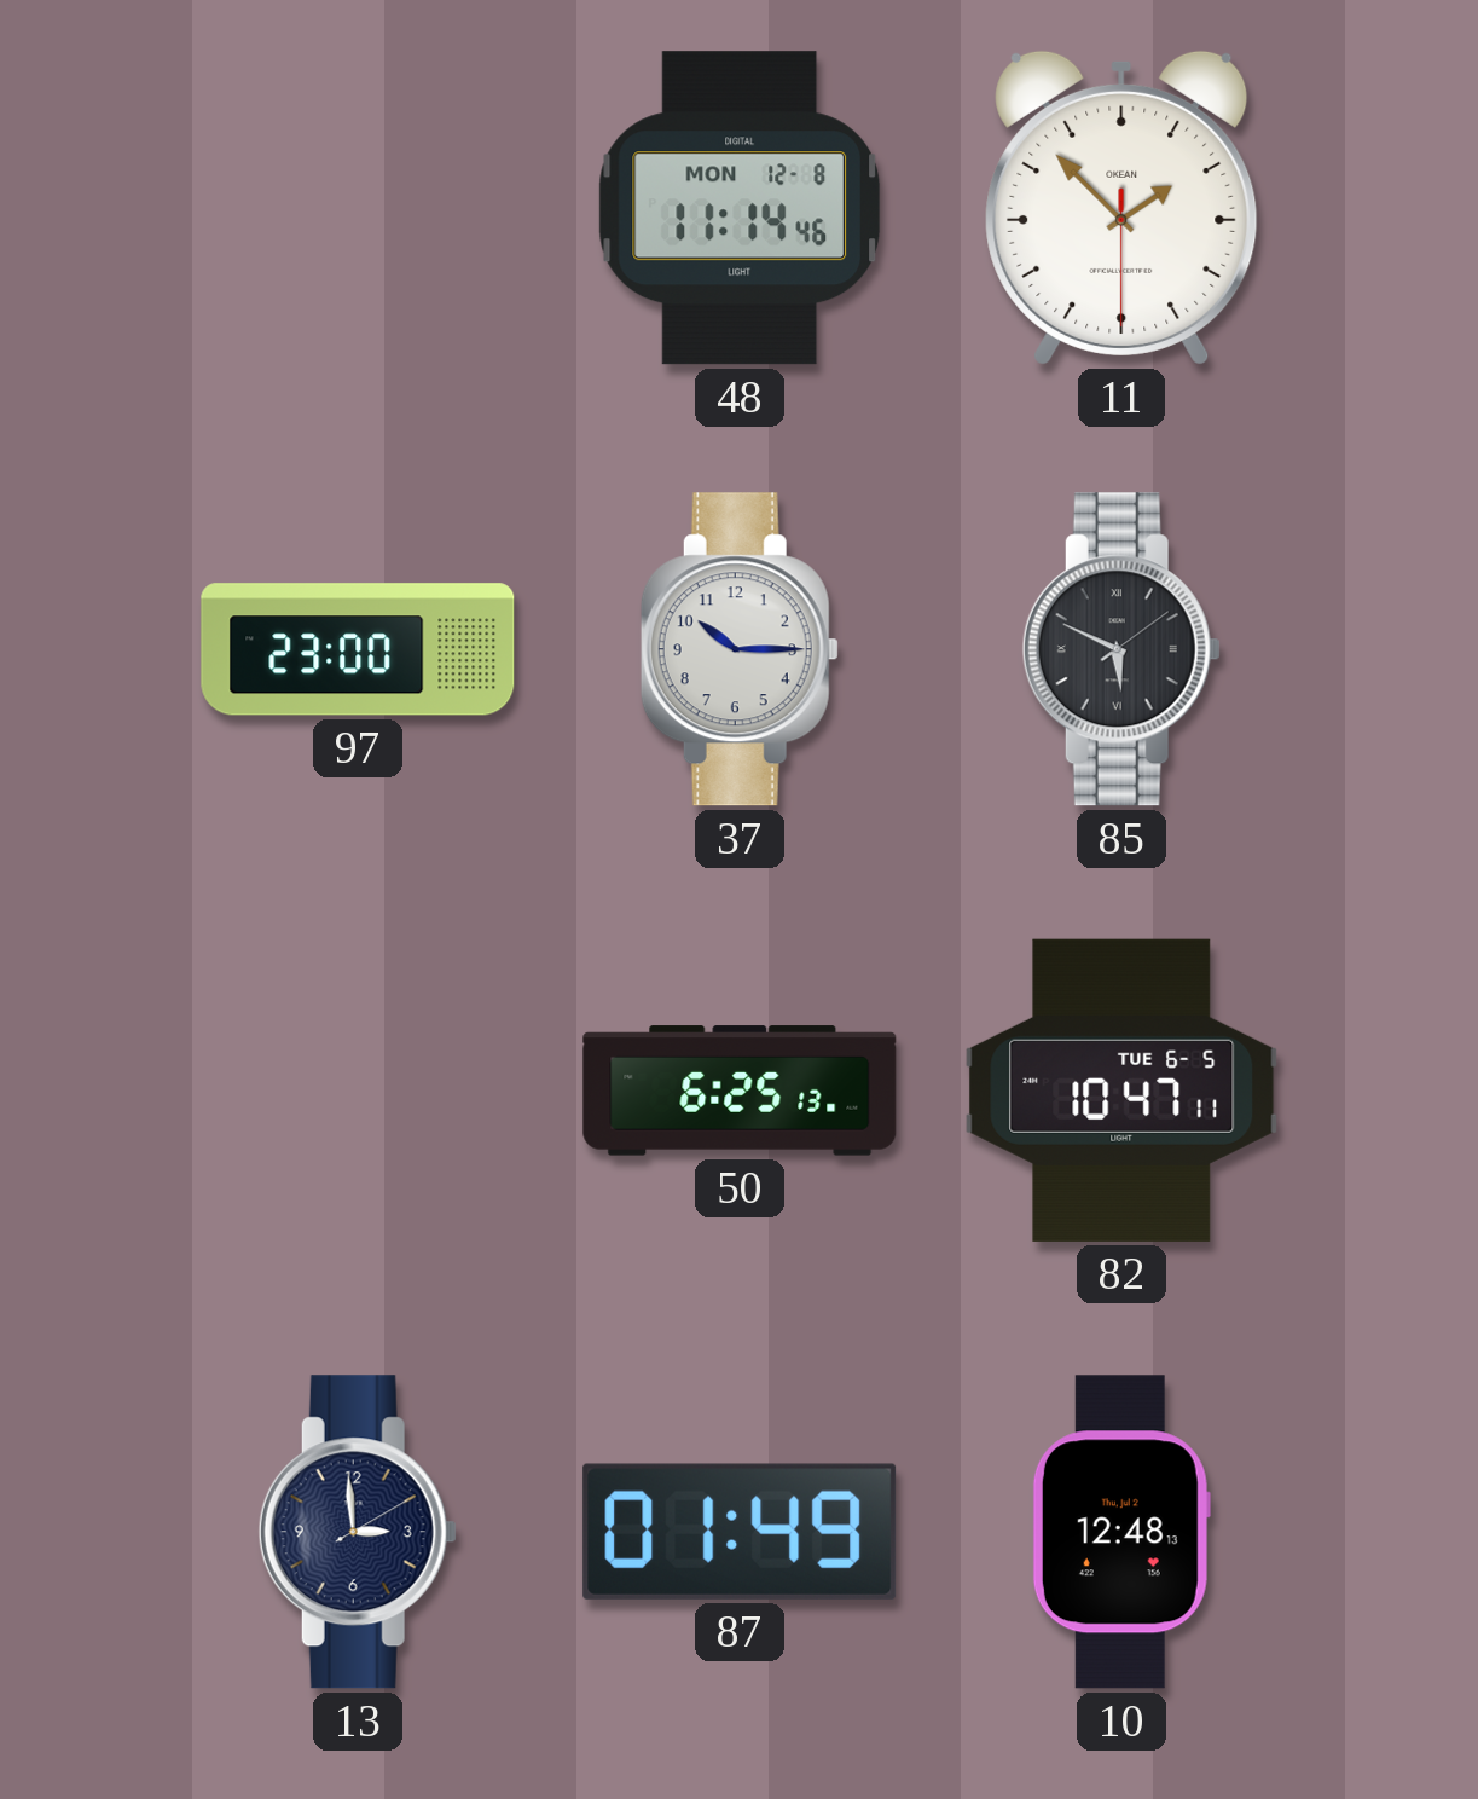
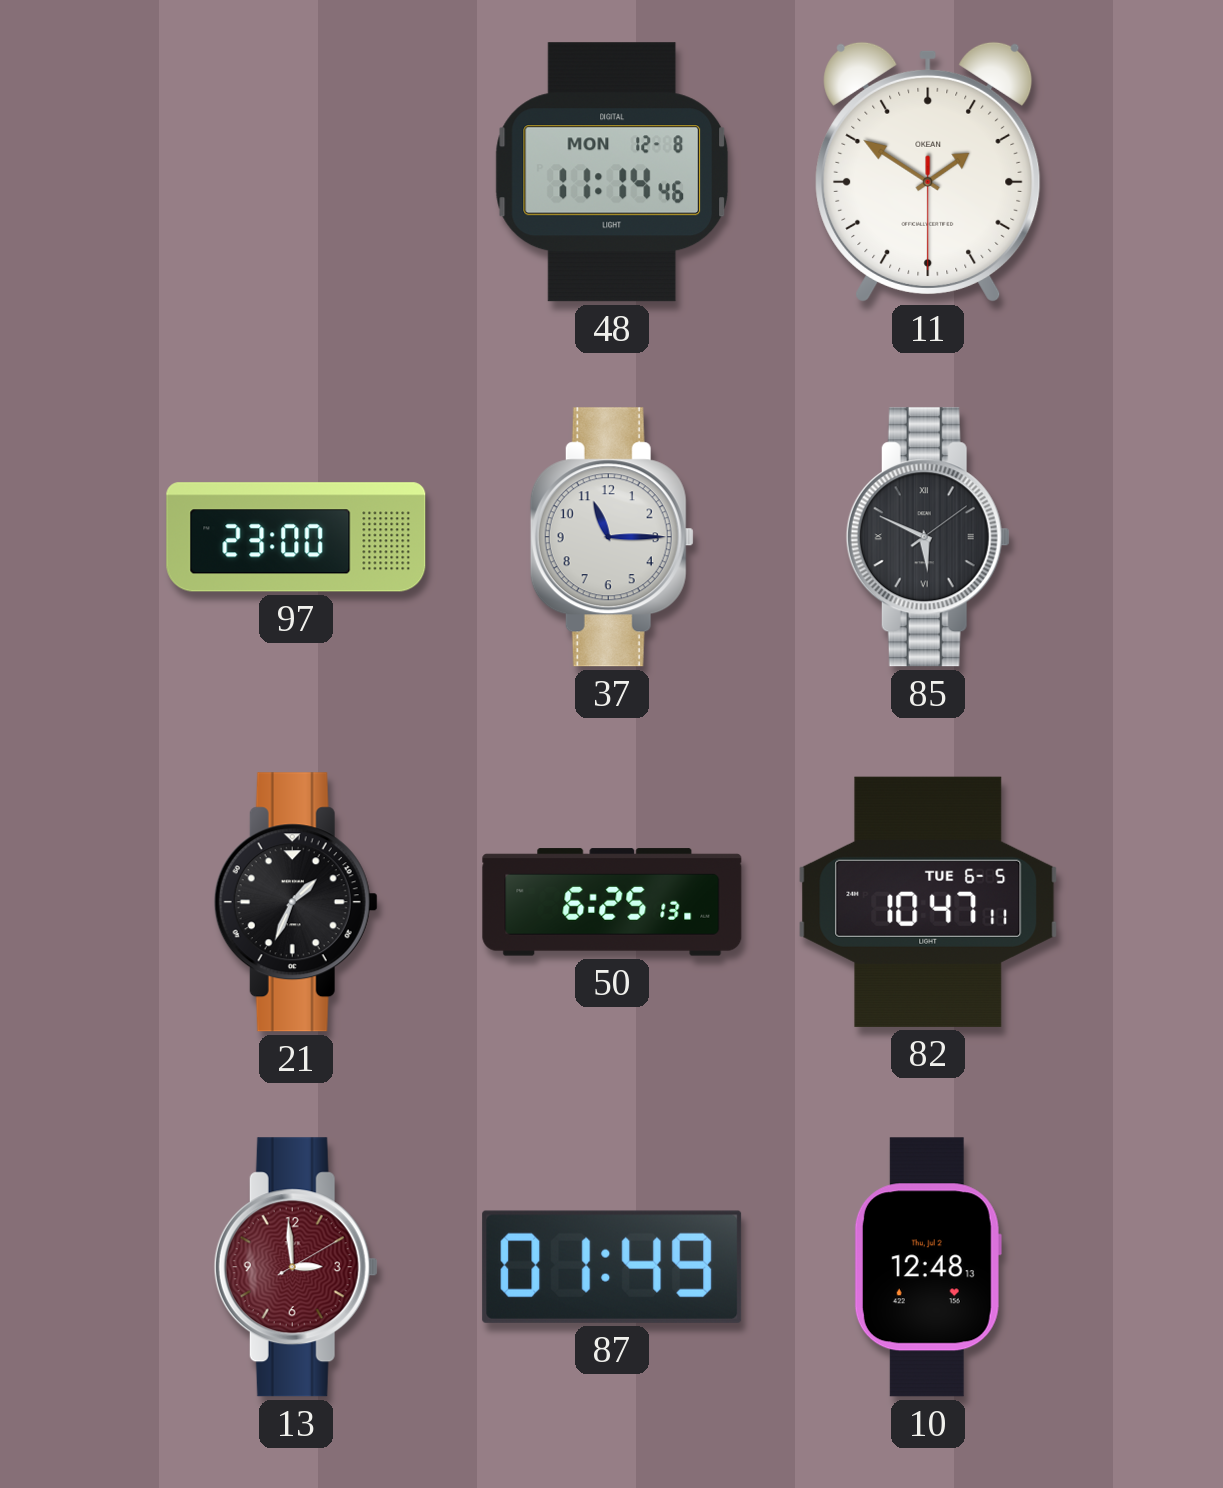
11: 1:52 -> 1:50 (928, 172)
37: 10:15 -> 11:15 (612, 537)
21: none -> 1:34 (296, 902)
13 dial: navy -> burgundy (296, 1267)
